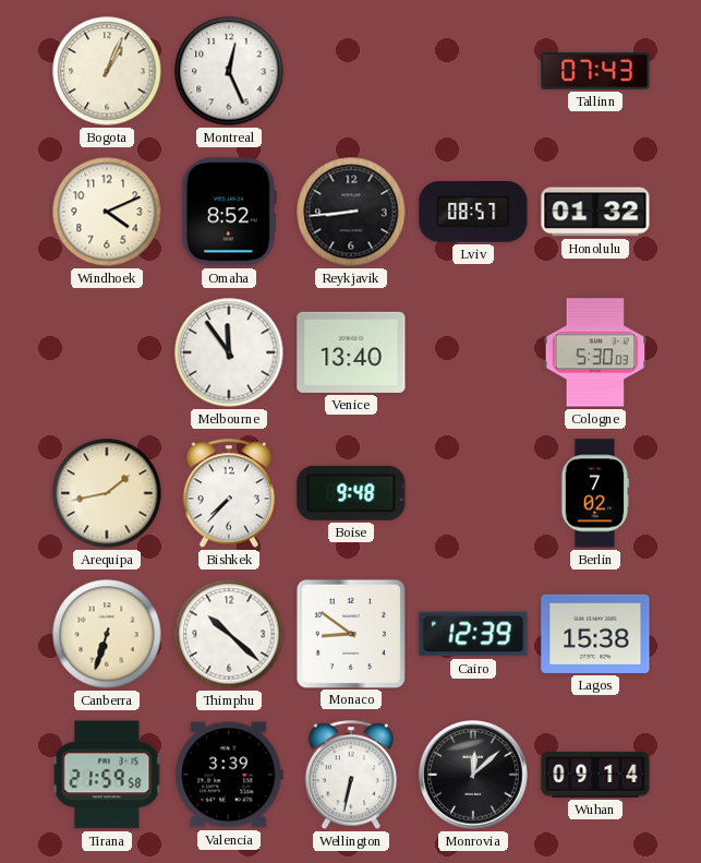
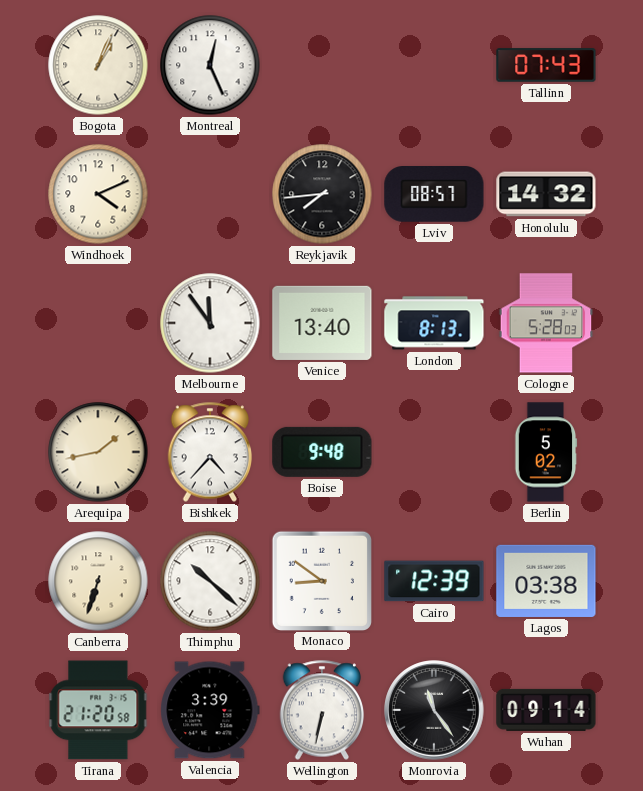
Omaha: 8:52 -> none (229, 212)
Reykjavik: 8:44 -> 7:44 (322, 194)
Honolulu: 01:32 -> 14:32 (546, 194)
London: none -> 8:13 (434, 323)
Cologne: 5:30 -> 5:28 (546, 323)
Bishkek: 7:37 -> 4:37 (210, 452)
Berlin: 7:02 -> 5:02 (546, 452)
Lagos: 15:38 -> 03:38 (546, 581)
Tirana: 21:59 -> 21:20 (98, 710)
Monrovia: 12:08 -> 11:24 (434, 710)
